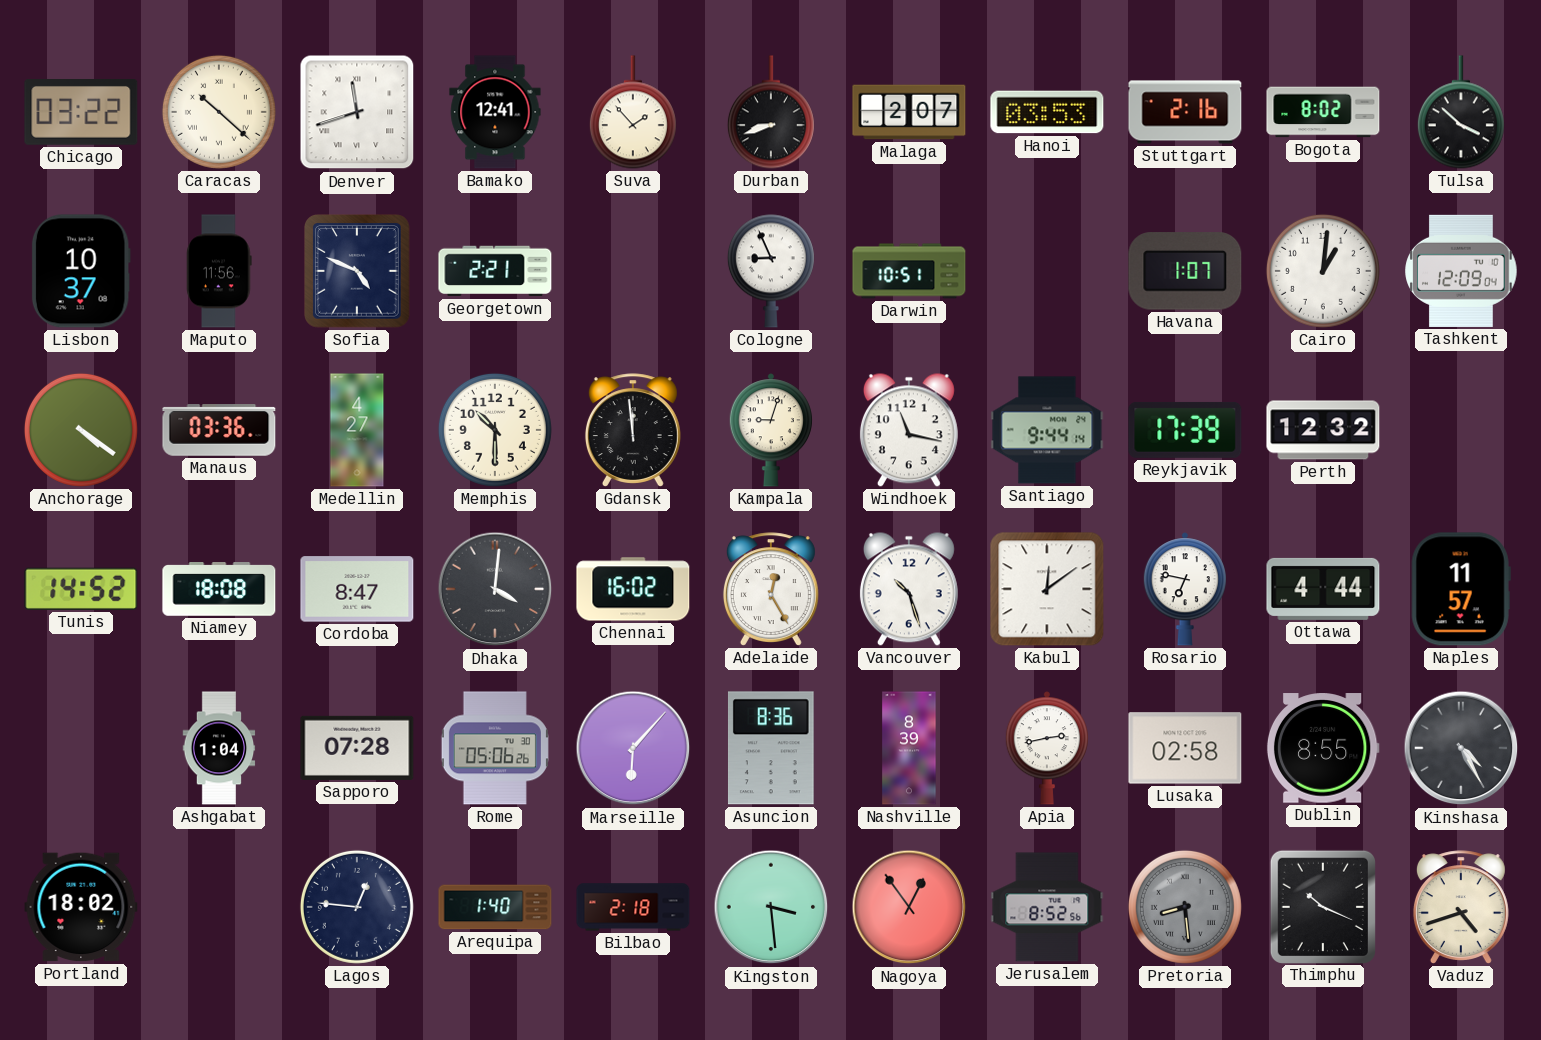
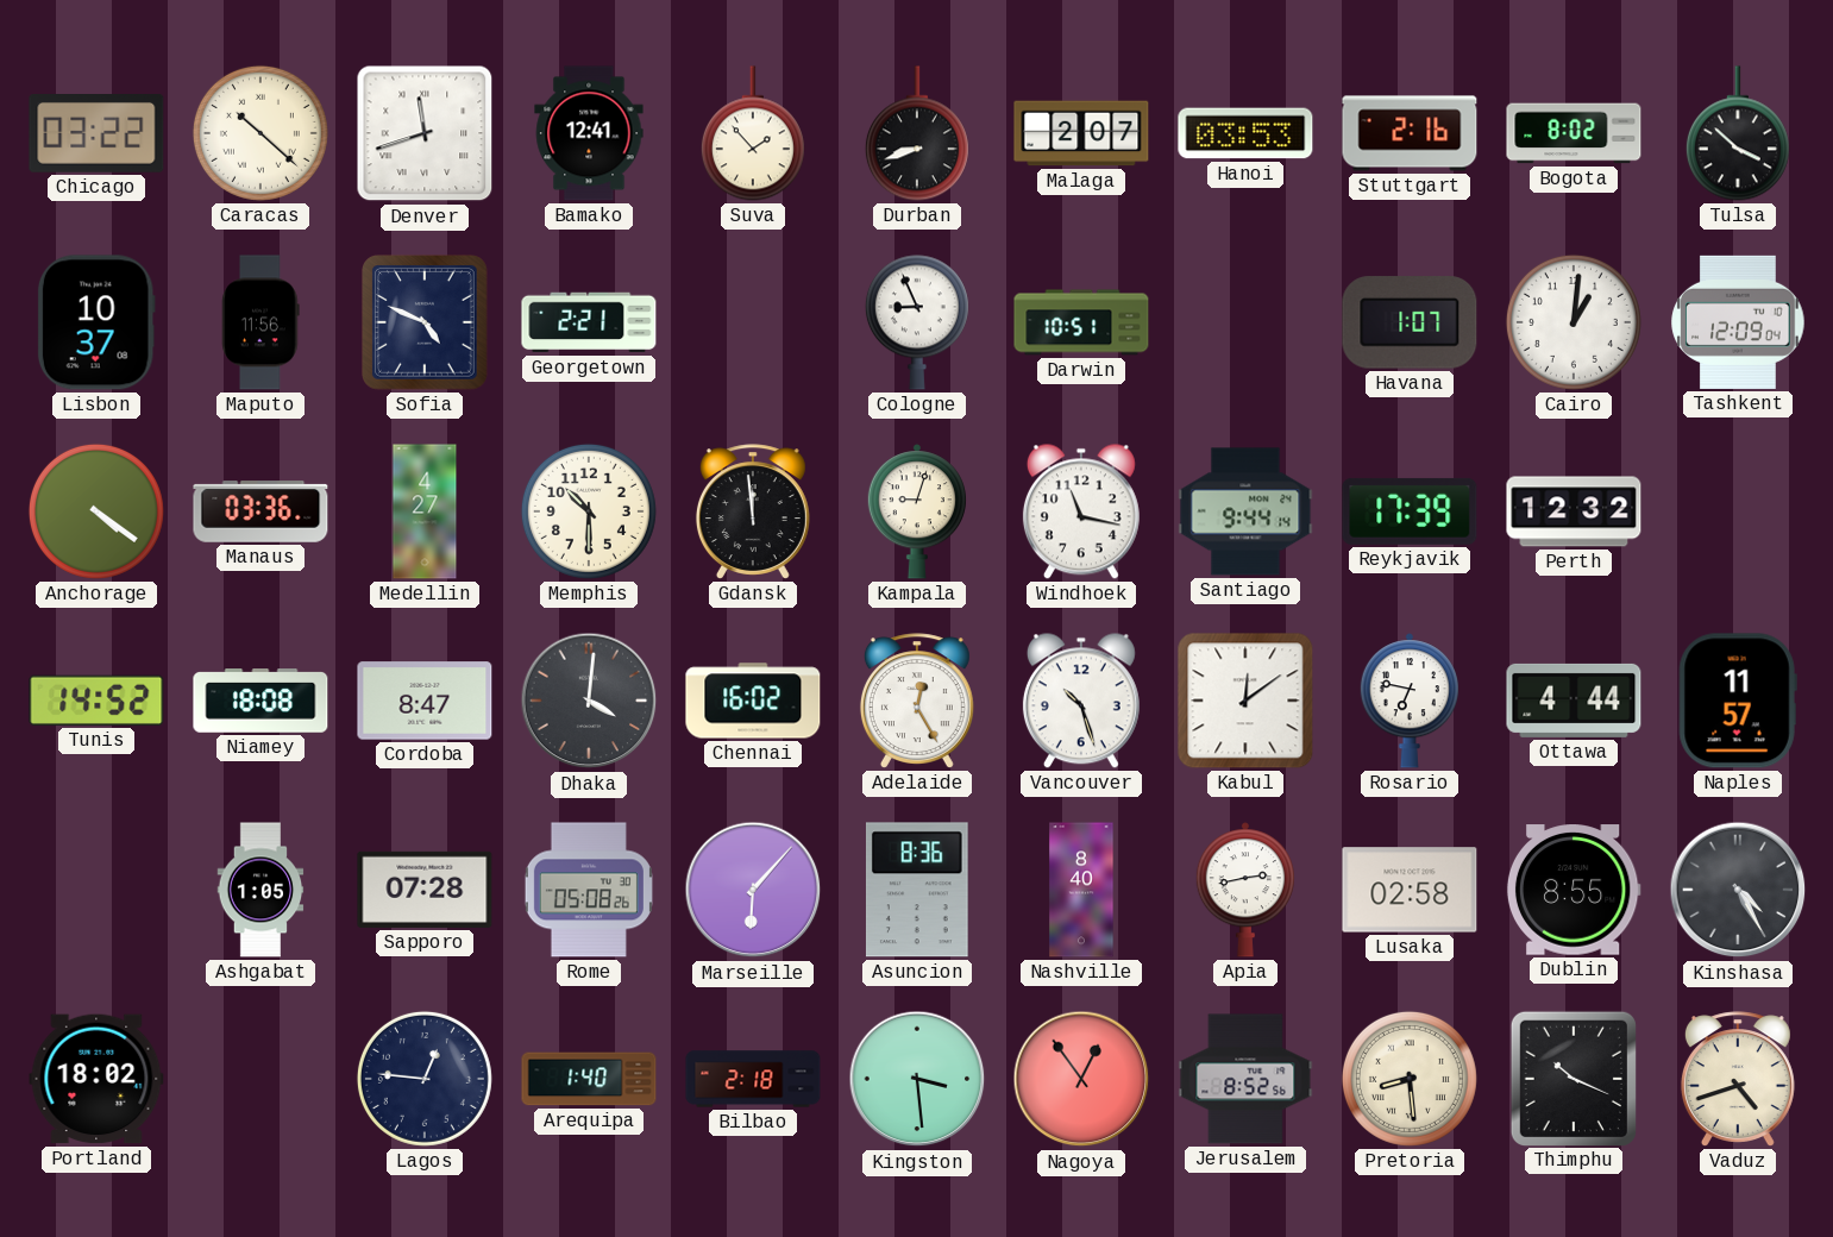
Ashgabat: 1:04 -> 1:05 (260, 890)
Rome: 05:06 -> 05:08 (589, 890)
Nashville: 8:39 -> 8:40 (1081, 890)
Pretoria dial: grey -> cream (1410, 1079)
